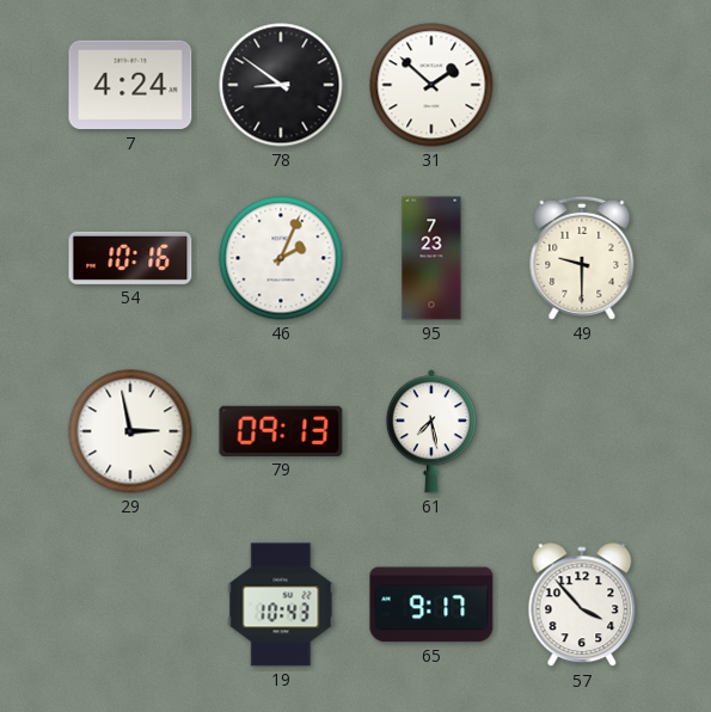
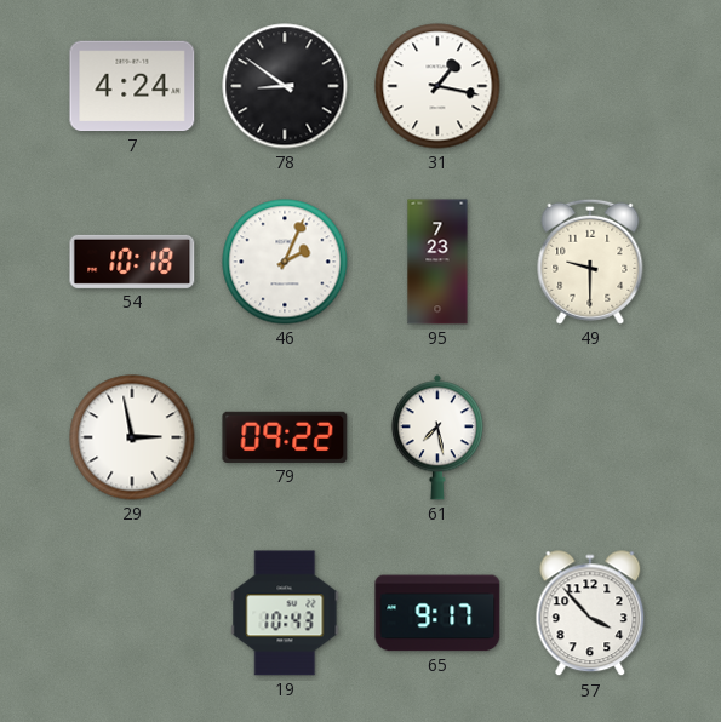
31: 1:52 -> 1:17 (437, 86)
54: 10:16 -> 10:18 (132, 262)
79: 09:13 -> 09:22 (285, 437)
